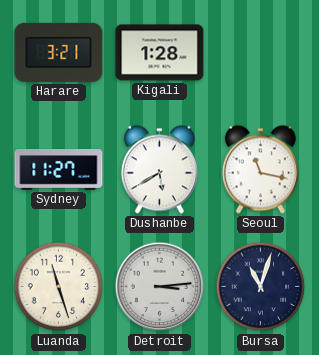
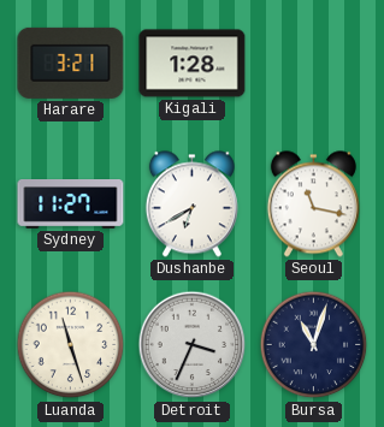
Dushanbe: 5:40 -> 6:40 (191, 204)
Detroit: 3:14 -> 3:34 (193, 345)
